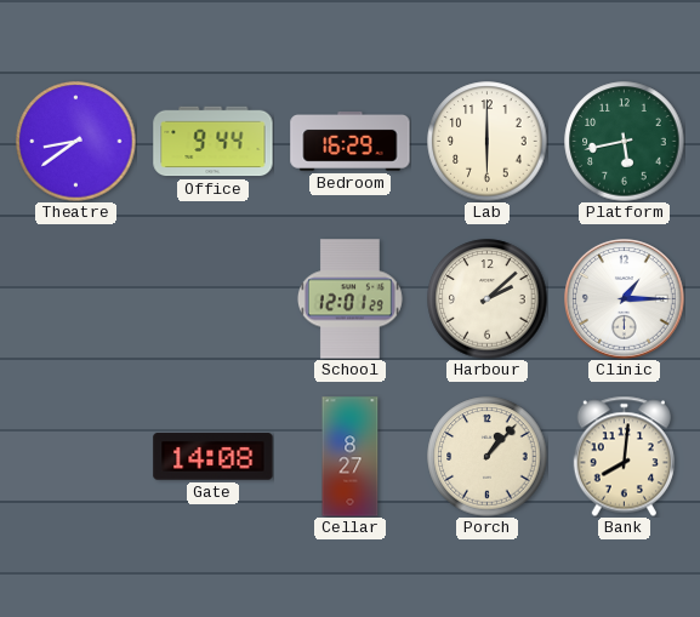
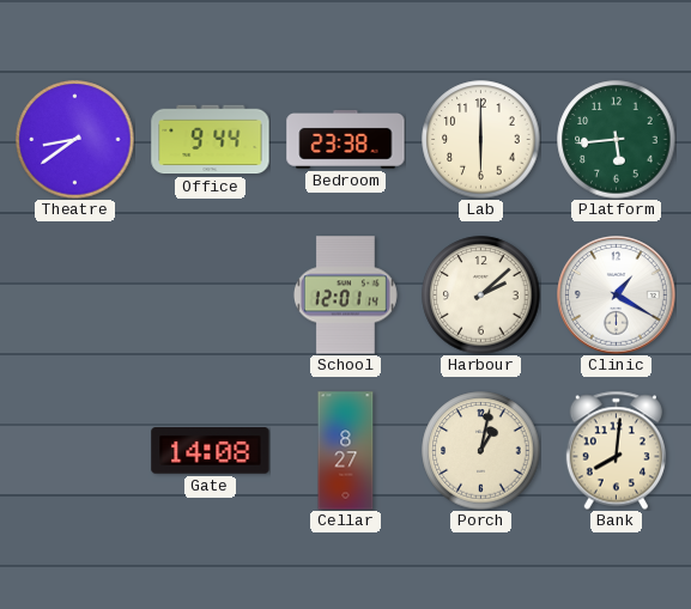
Bedroom: 16:29 -> 23:38 (346, 140)
Platform: 5:43 -> 5:44 (617, 140)
School: 12:01:29 -> 12:01:14 (345, 296)
Clinic: 1:15 -> 1:20 (617, 296)
Porch: 1:07 -> 1:02 (481, 451)
